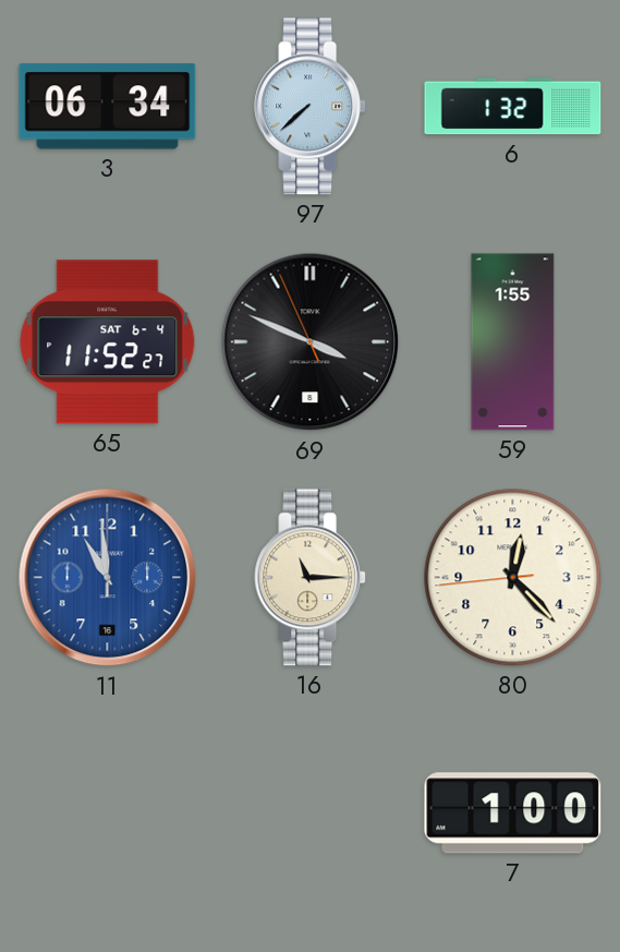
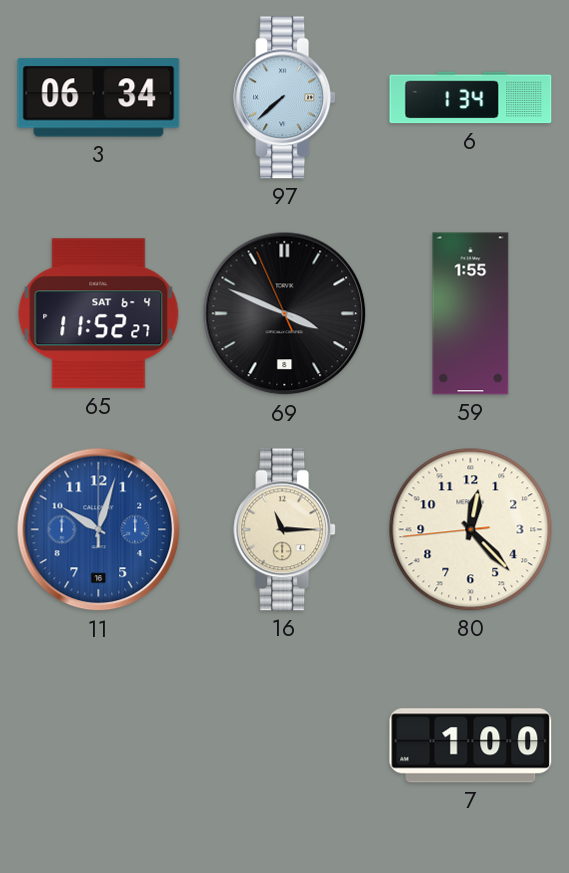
6: 1:32 -> 1:34 (471, 98)
11: 10:59 -> 10:03 (99, 530)
